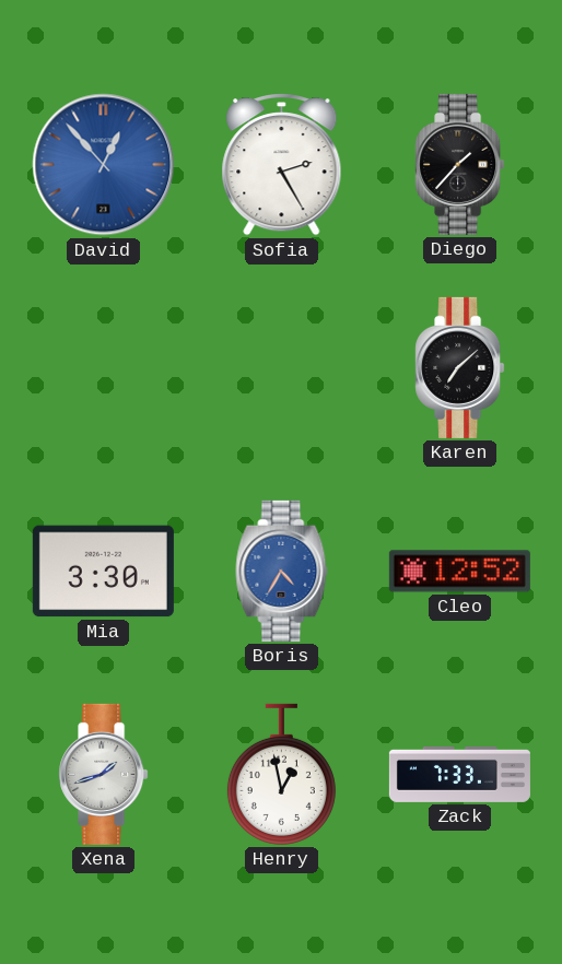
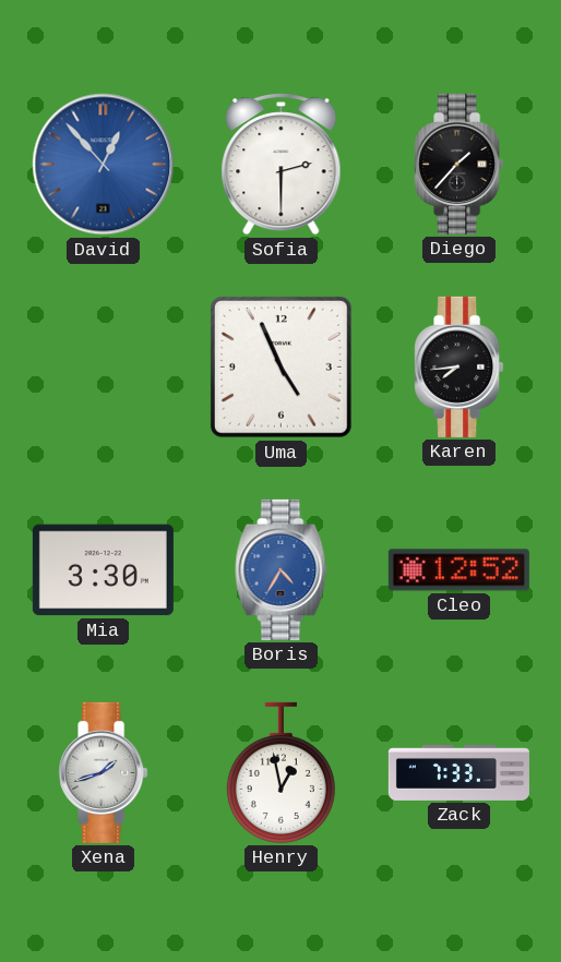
Sofia: 2:25 -> 2:30 (282, 165)
Uma: none -> 4:56 (280, 366)
Karen: 7:08 -> 7:44 (459, 366)
